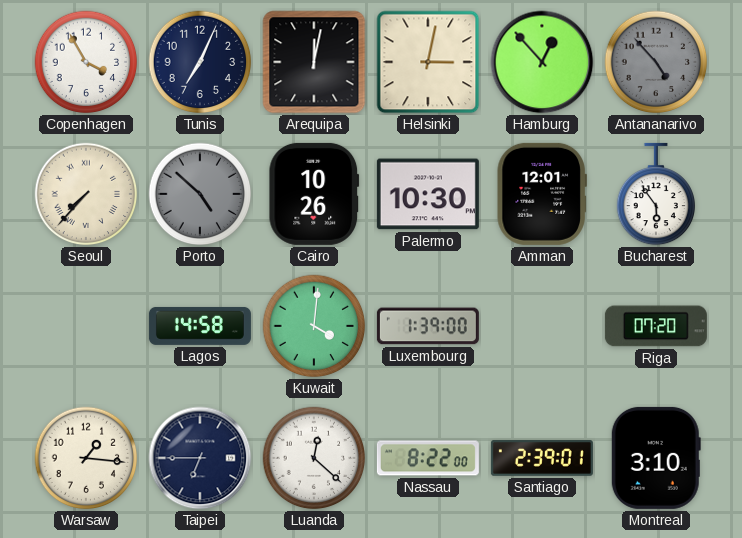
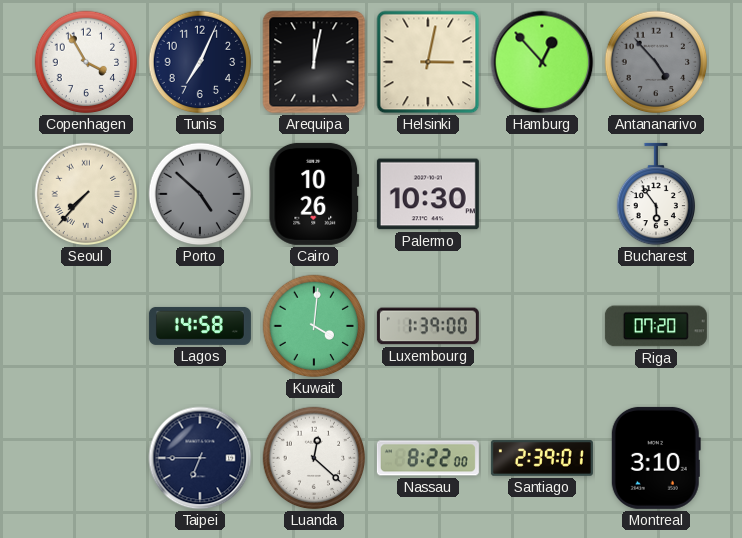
Amman: 12:01 -> none (542, 194)
Warsaw: 1:16 -> none (86, 458)
